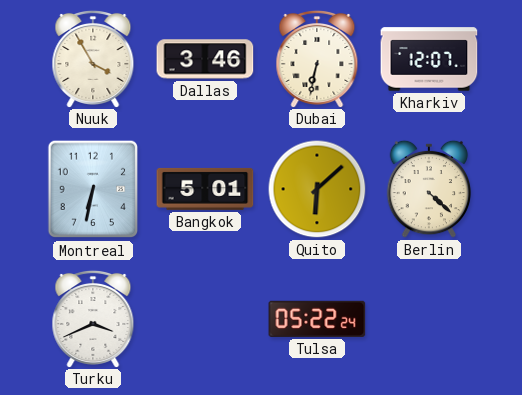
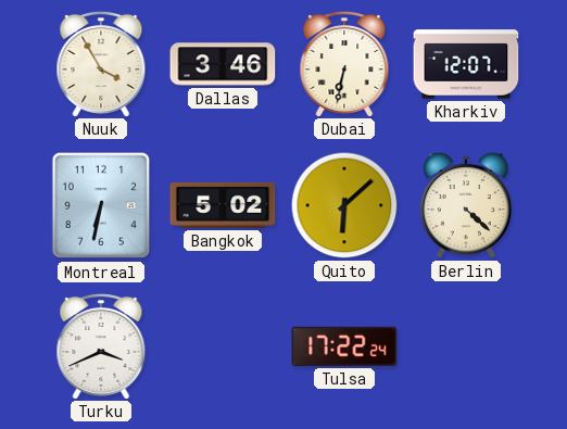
Bangkok: 5:01 -> 5:02 (223, 205)
Tulsa: 05:22 -> 17:22 (344, 346)
